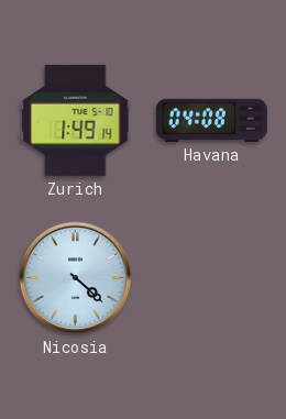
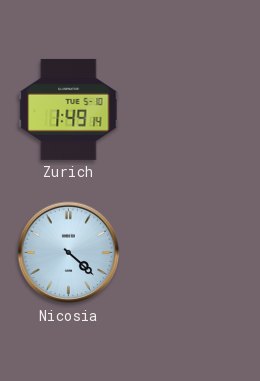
Havana: 04:08 -> none (211, 120)
